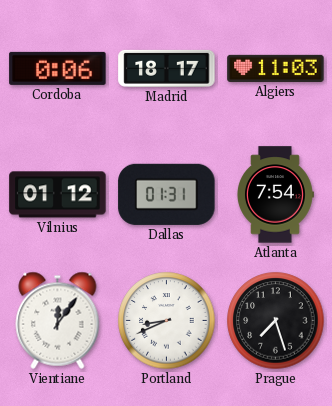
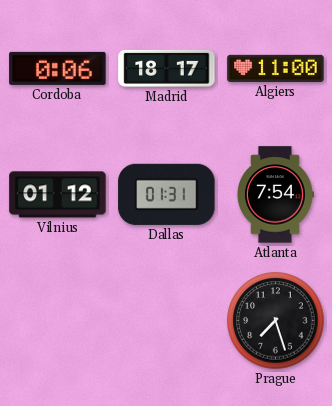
Algiers: 11:03 -> 11:00 (276, 68)
Vientiane: 12:06 -> none (58, 320)
Portland: 8:41 -> none (167, 321)
